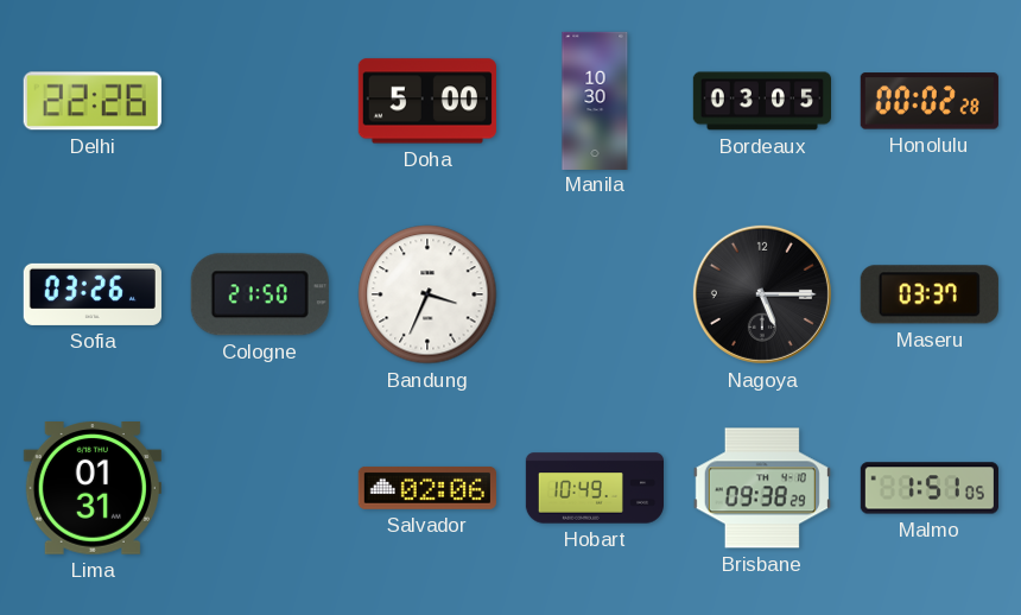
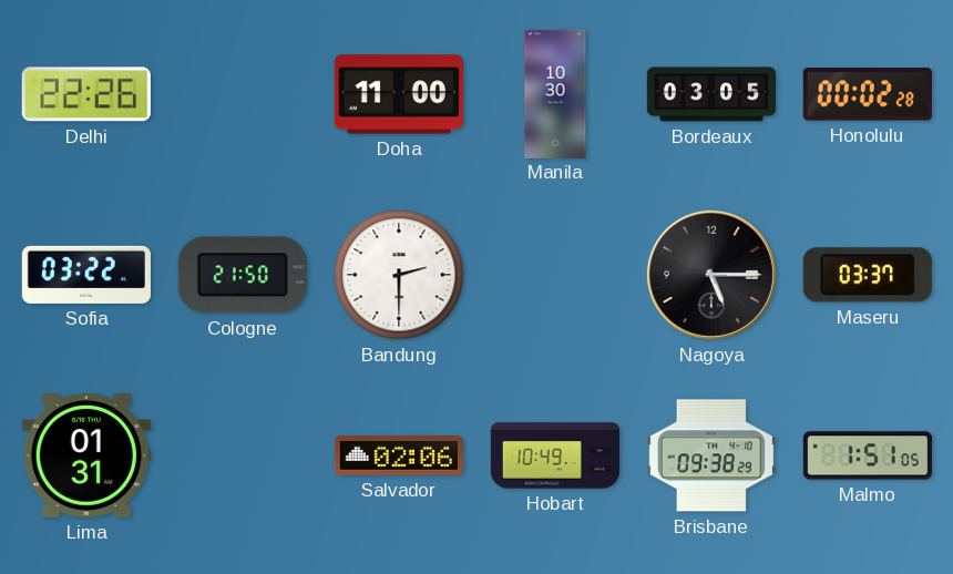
Doha: 5:00 -> 11:00 (399, 94)
Sofia: 03:26 -> 03:22 (86, 275)
Bandung: 3:34 -> 2:30 (399, 275)
